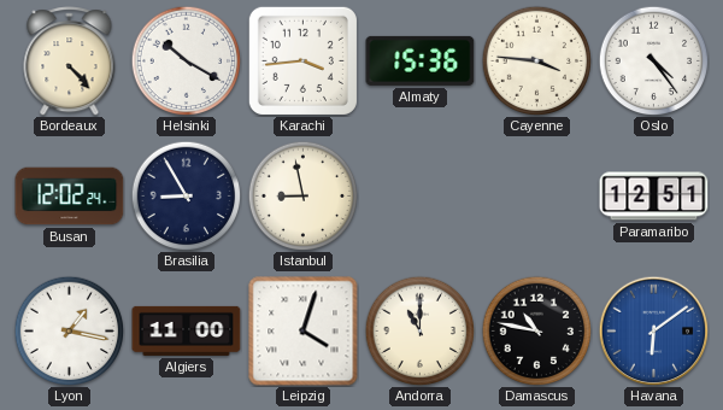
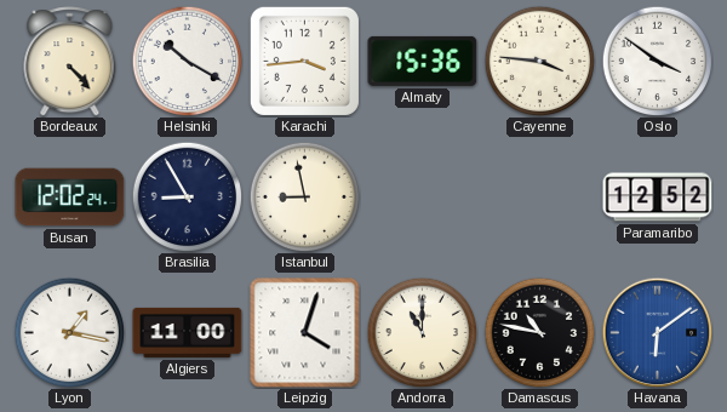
Oslo: 4:24 -> 3:51 (657, 61)
Paramaribo: 12:51 -> 12:52 (658, 198)
